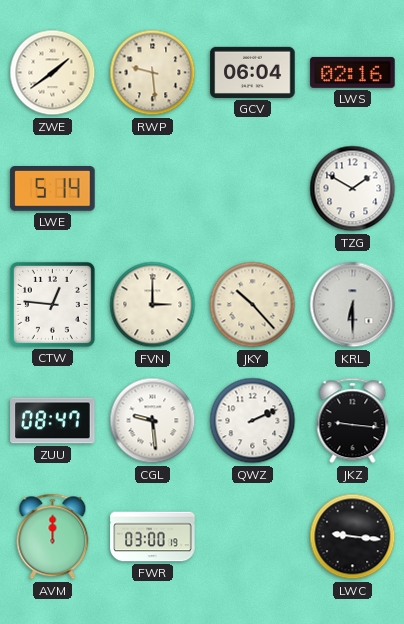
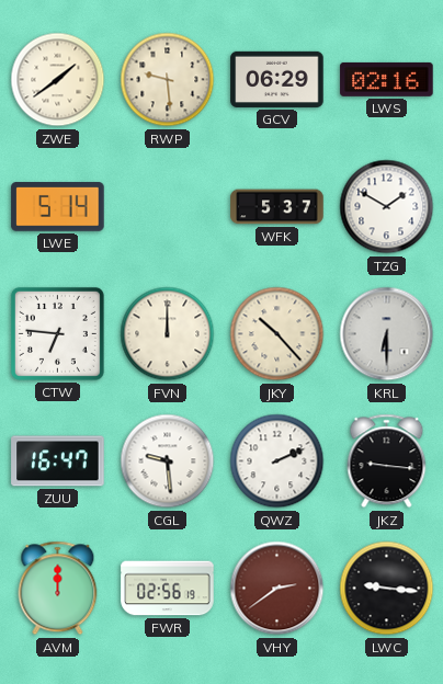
GCV: 06:04 -> 06:29 (277, 79)
WFK: none -> 5:37 (277, 207)
CTW: 12:46 -> 6:46 (57, 333)
FVN: 3:00 -> 12:00 (168, 334)
ZUU: 08:47 -> 16:47 (58, 461)
FWR: 03:00 -> 02:56 (168, 589)
VHY: none -> 2:39 (277, 589)
